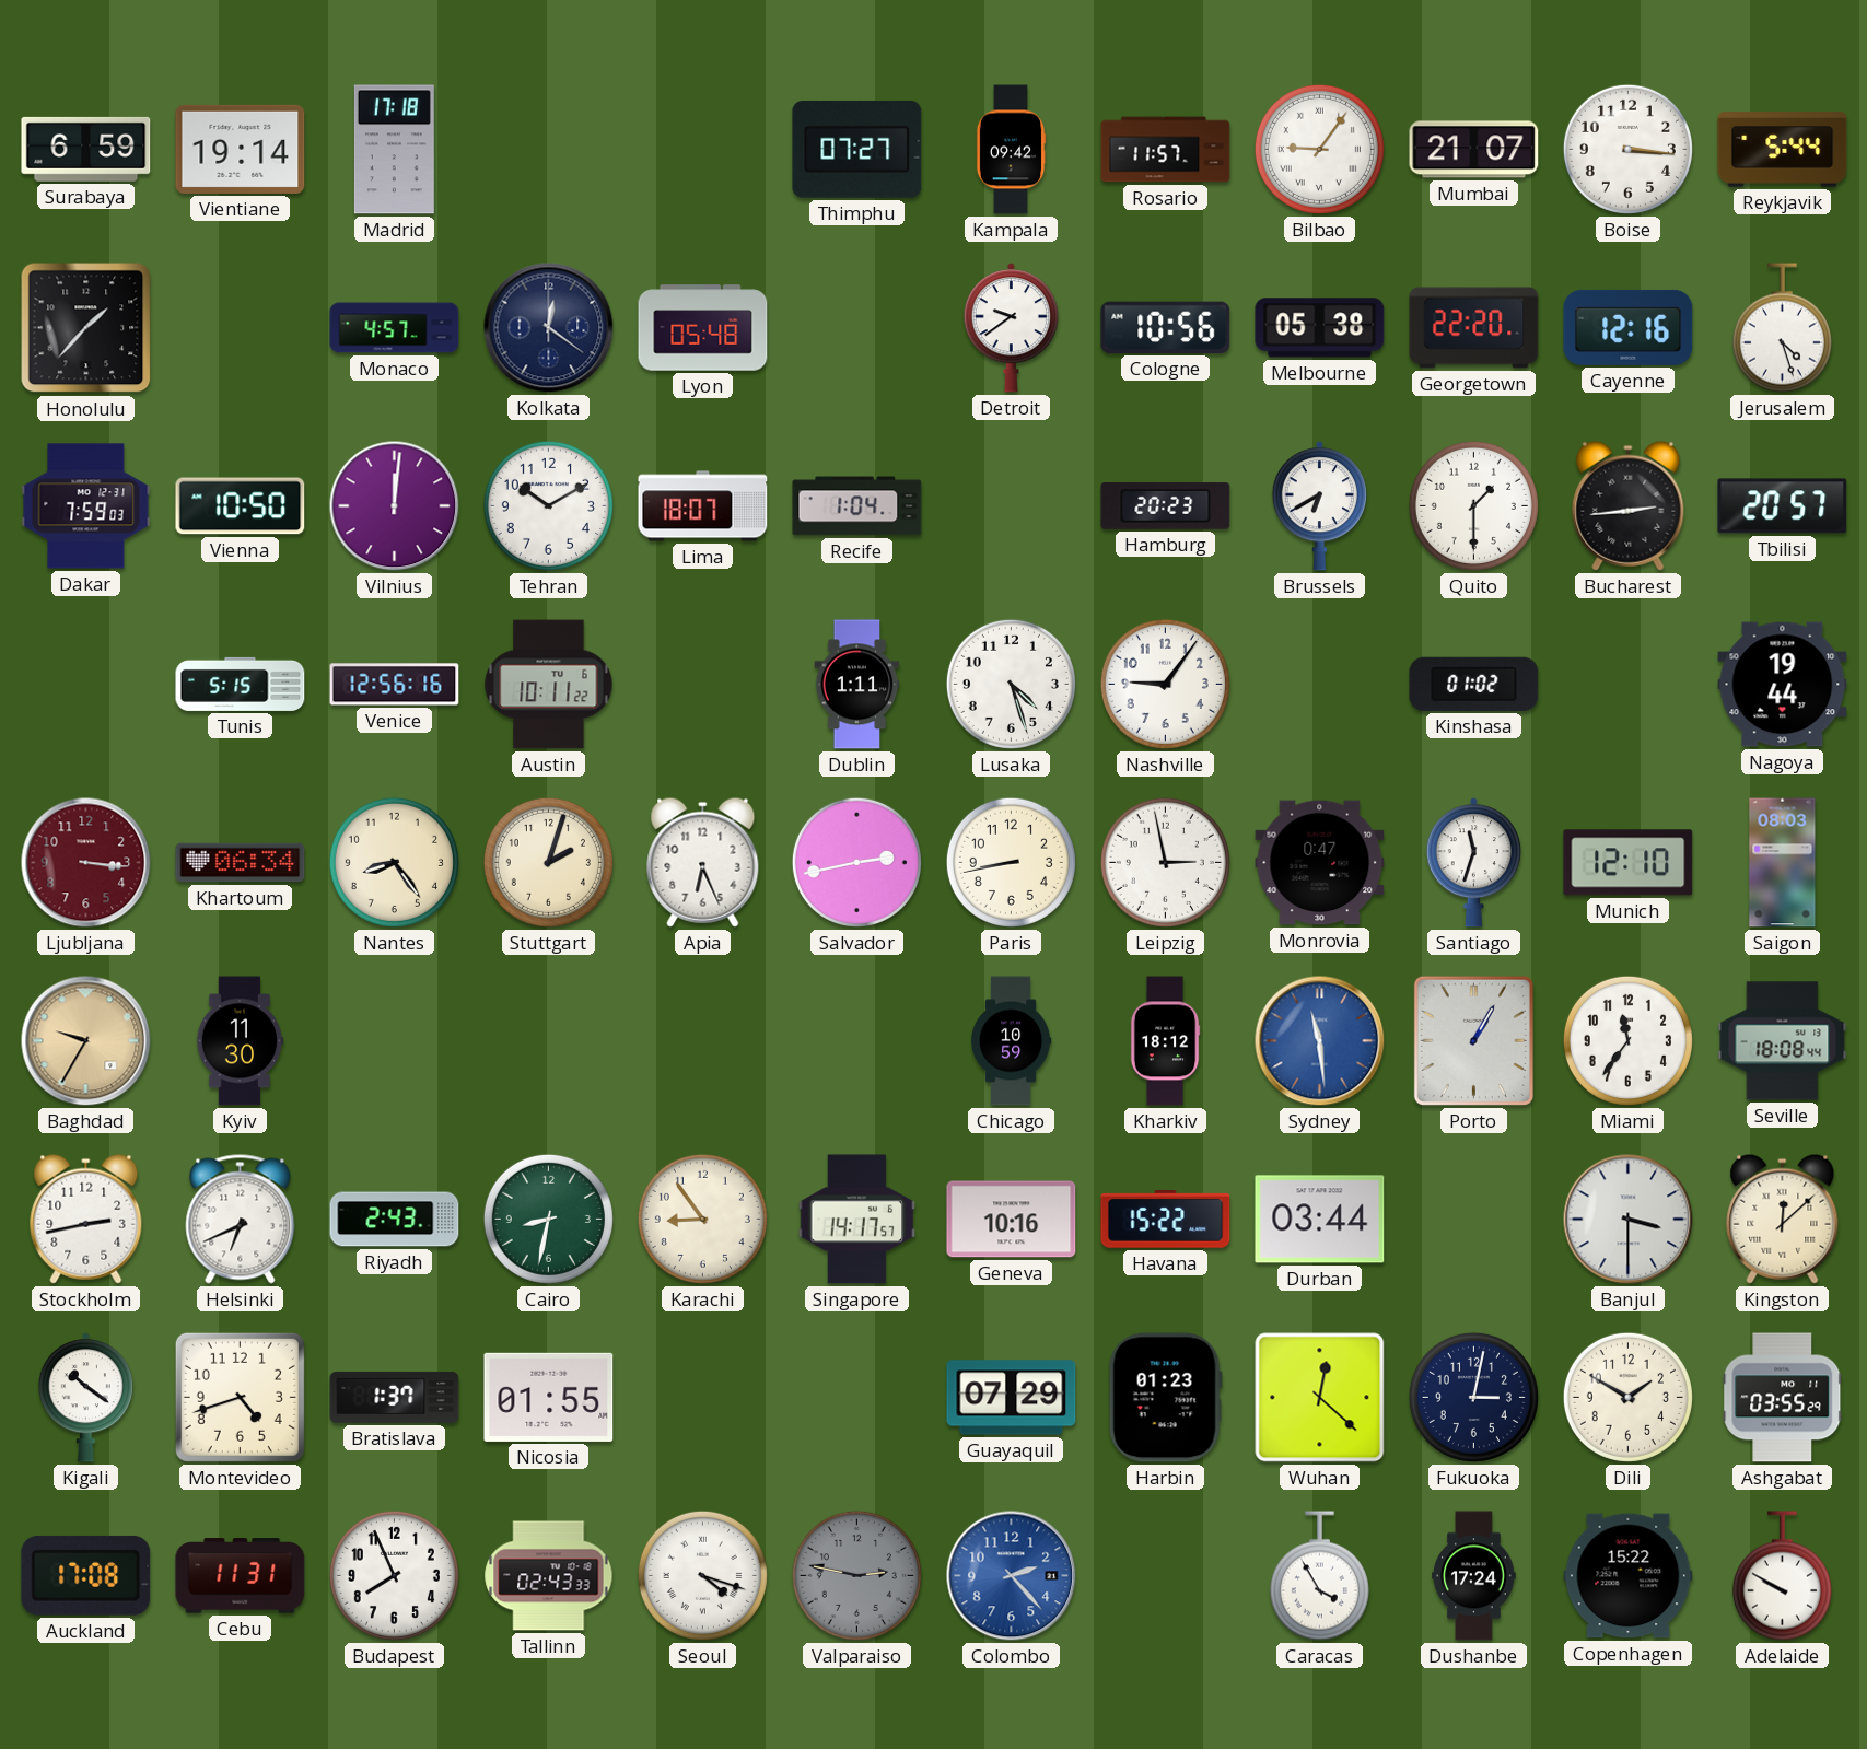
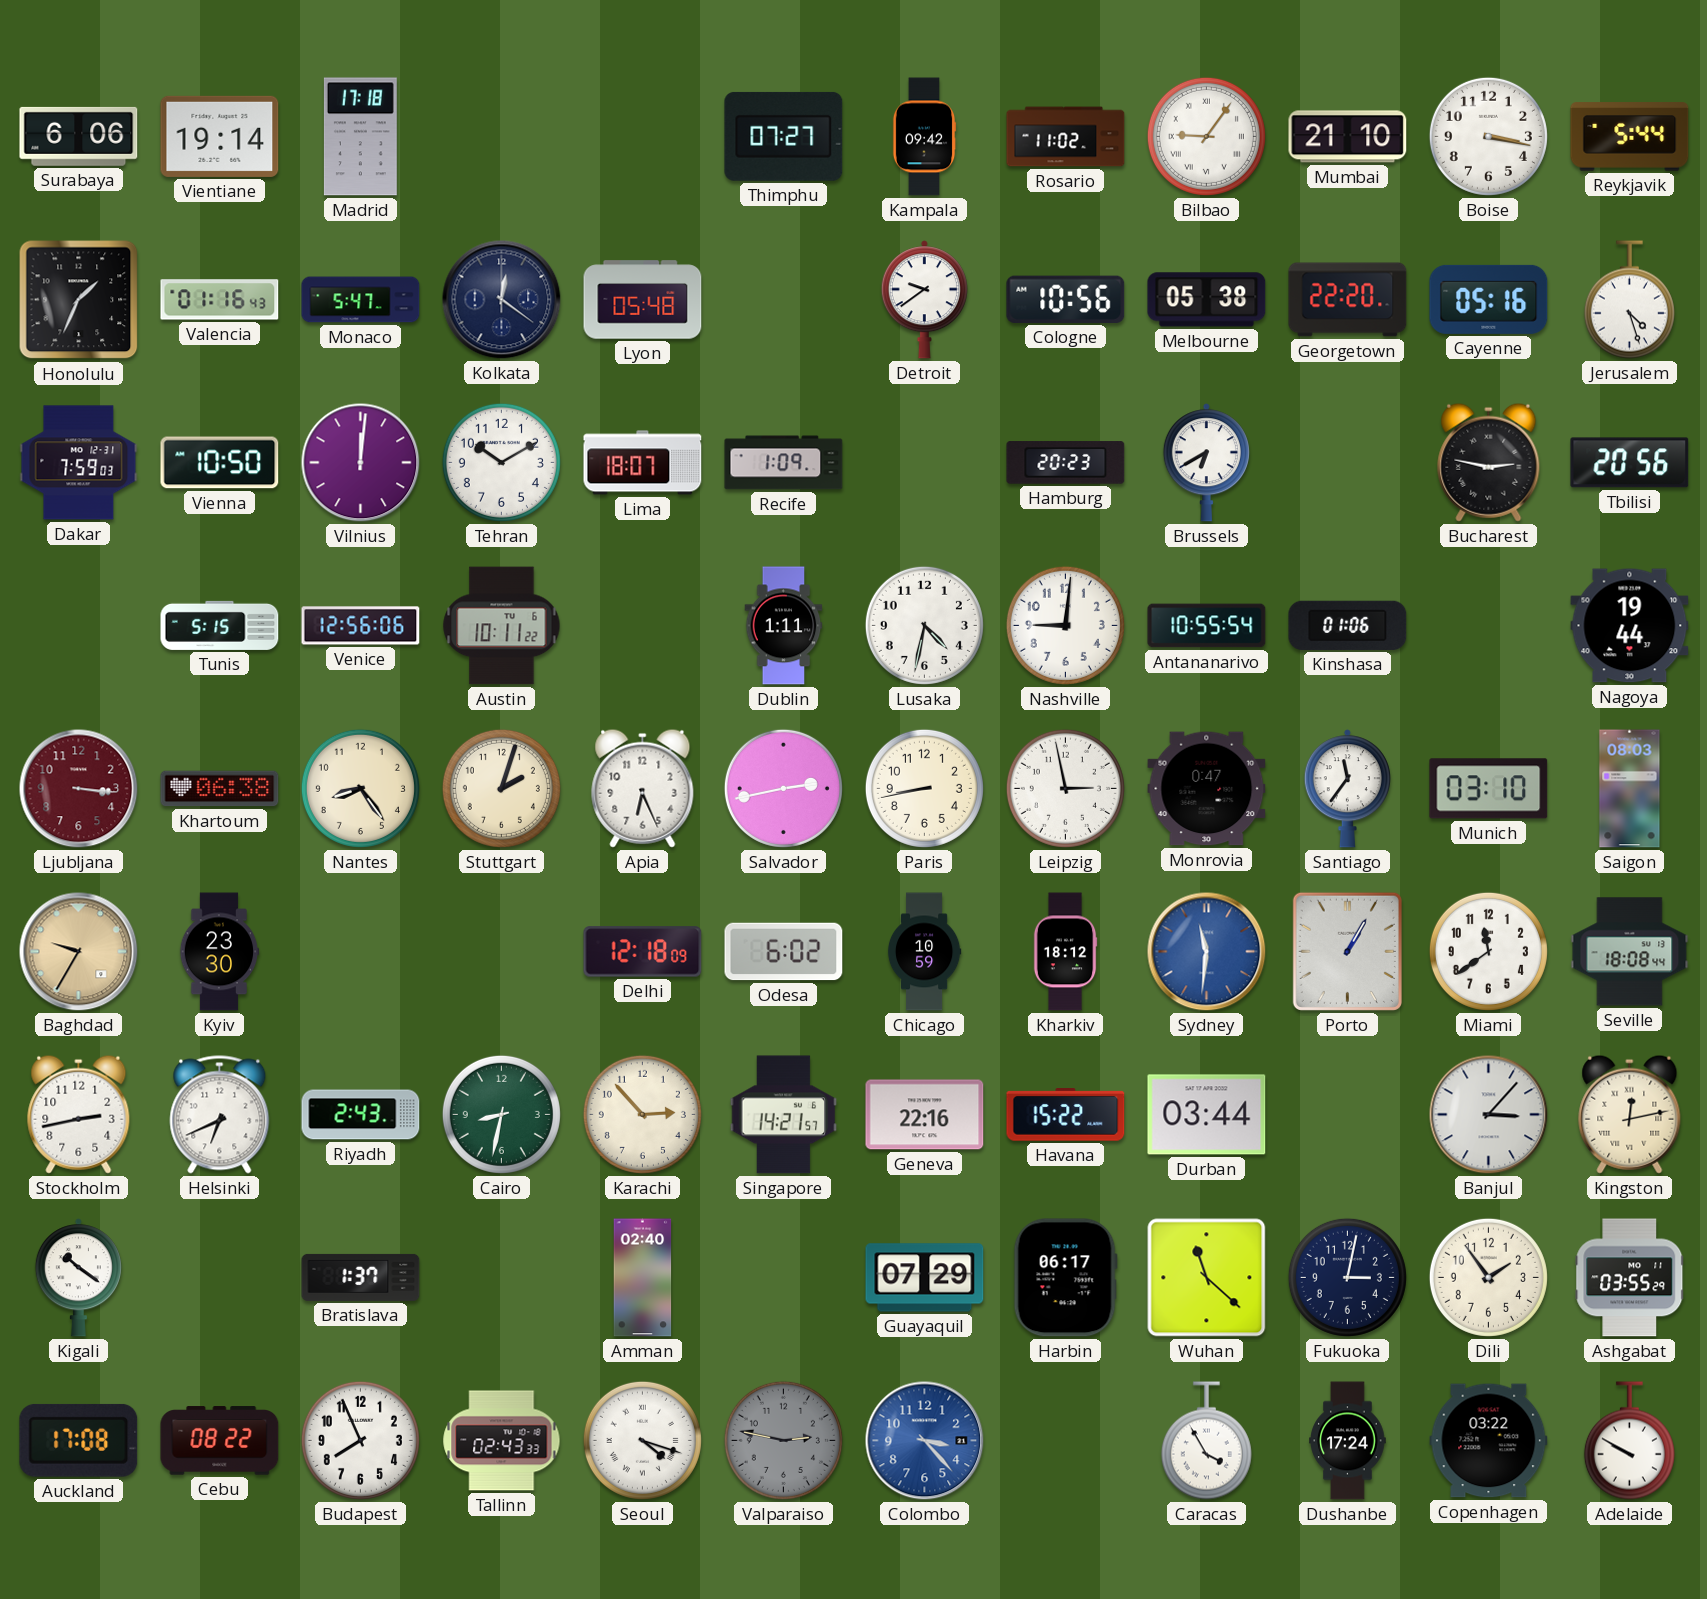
Surabaya: 6:59 -> 6:06 (79, 136)
Rosario: 11:57 -> 11:02 (1066, 137)
Mumbai: 21:07 -> 21:10 (1348, 137)
Boise: 3:16 -> 3:17 (1488, 136)
Honolulu: 1:37 -> 1:34 (79, 300)
Valencia: none -> 01:16 (220, 300)
Monaco: 4:57 -> 5:47 (361, 300)
Cayenne: 12:16 -> 05:16 (1489, 299)
Recife: 1:04 -> 1:09 (784, 463)
Quito: 1:30 -> none (1473, 505)
Bucharest: 2:44 -> 2:47 (1489, 462)
Tbilisi: 20:57 -> 20:56 (1630, 463)
Venice: 12:56:16 -> 12:56:06 (361, 626)
Lusaka: 4:27 -> 4:32 (924, 625)
Nashville: 9:06 -> 9:01 (1065, 625)
Antananarivo: none -> 10:55 (1207, 626)
Kinshasa: 01:02 -> 01:06 (1348, 625)
Khartoum: 06:34 -> 06:38 (220, 789)
Santiago: 11:33 -> 11:36 (1347, 789)
Munich: 12:10 -> 03:10 (1489, 789)
Kyiv: 11:30 -> 23:30 (219, 952)
Delhi: none -> 12:18 (643, 952)
Odesa: none -> 6:02 (784, 952)
Sydney: 11:29 -> 11:31 (1207, 952)
Miami: 11:36 -> 11:39 (1488, 951)
Karachi: 8:54 -> 2:53 (642, 1114)
Singapore: 14:17 -> 14:21 (784, 1115)
Geneva: 10:16 -> 22:16 (925, 1115)
Banjul: 3:30 -> 3:07 (1489, 1115)
Kingston: 12:08 -> 12:13 (1630, 1114)
Montevideo: 4:42 -> none (240, 1397)
Nicosia: 01:55 -> none (549, 1397)
Amman: none -> 02:40 (643, 1278)
Harbin: 01:23 -> 06:17 (1065, 1278)
Wuhan: 12:22 -> 11:22 (1207, 1278)
Dili: 1:50 -> 1:54 (1488, 1277)
Cebu: 11:31 -> 08:22 (220, 1441)
Colombo: 2:23 -> 3:23 (925, 1441)
Copenhagen: 15:22 -> 03:22 (1489, 1441)
